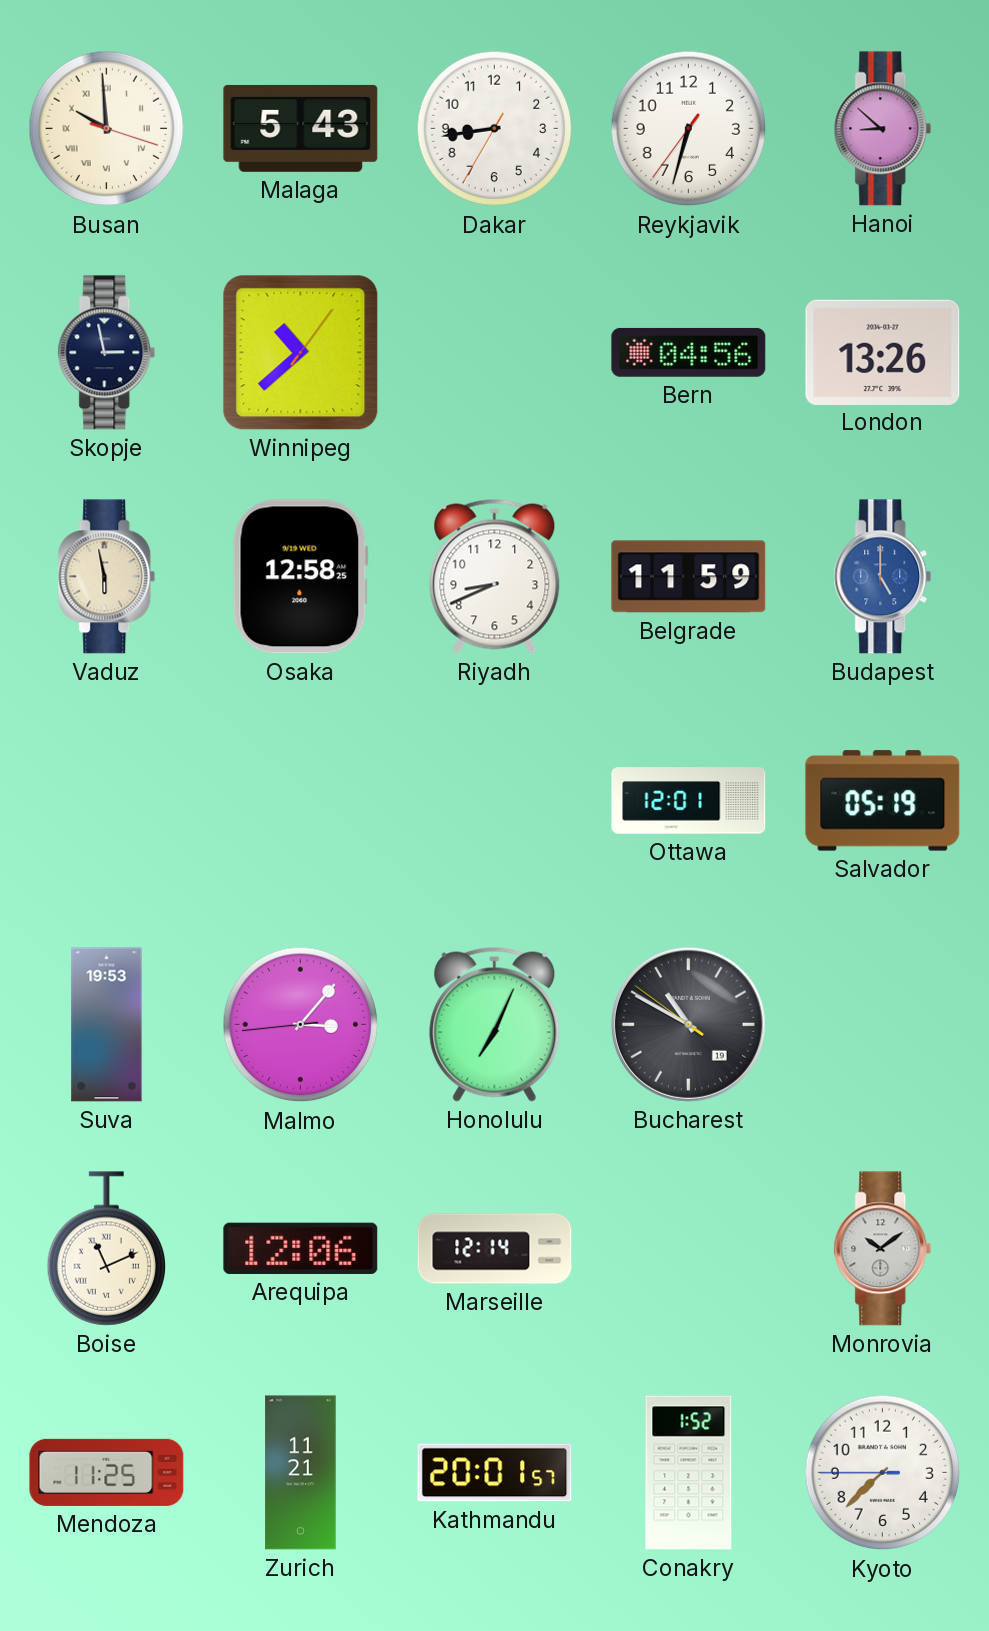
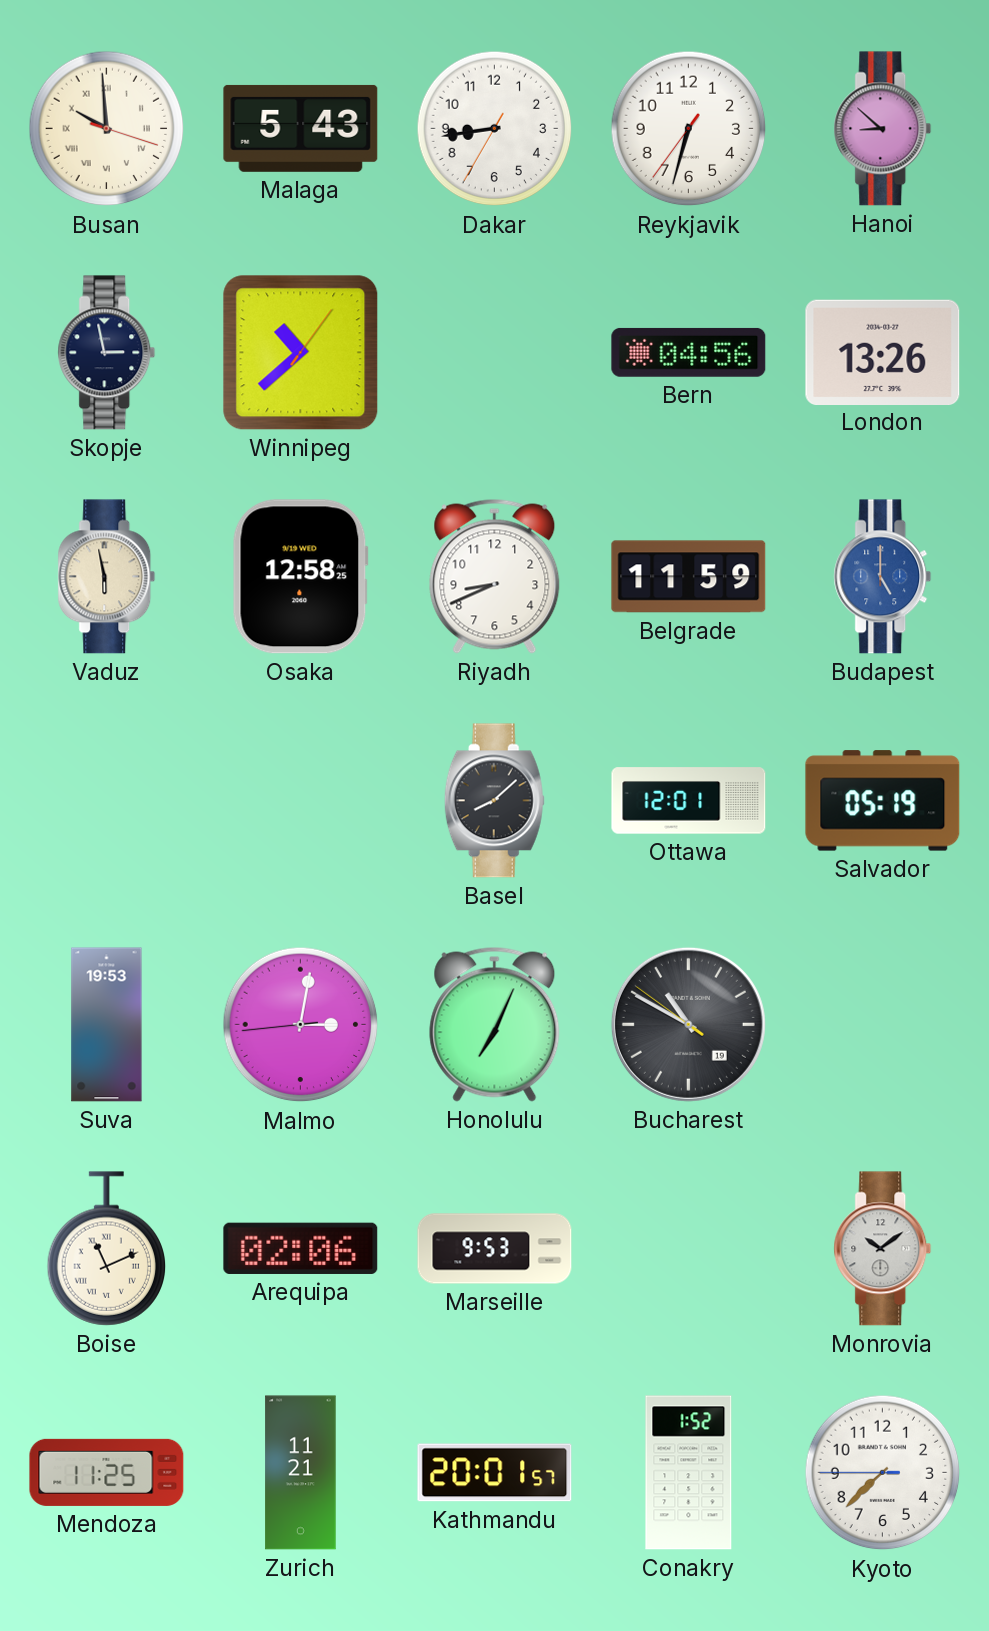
Basel: none -> 8:08 (494, 801)
Malmo: 3:06 -> 3:01 (301, 1025)
Arequipa: 12:06 -> 02:06 (301, 1248)
Marseille: 12:14 -> 9:53 (495, 1249)
